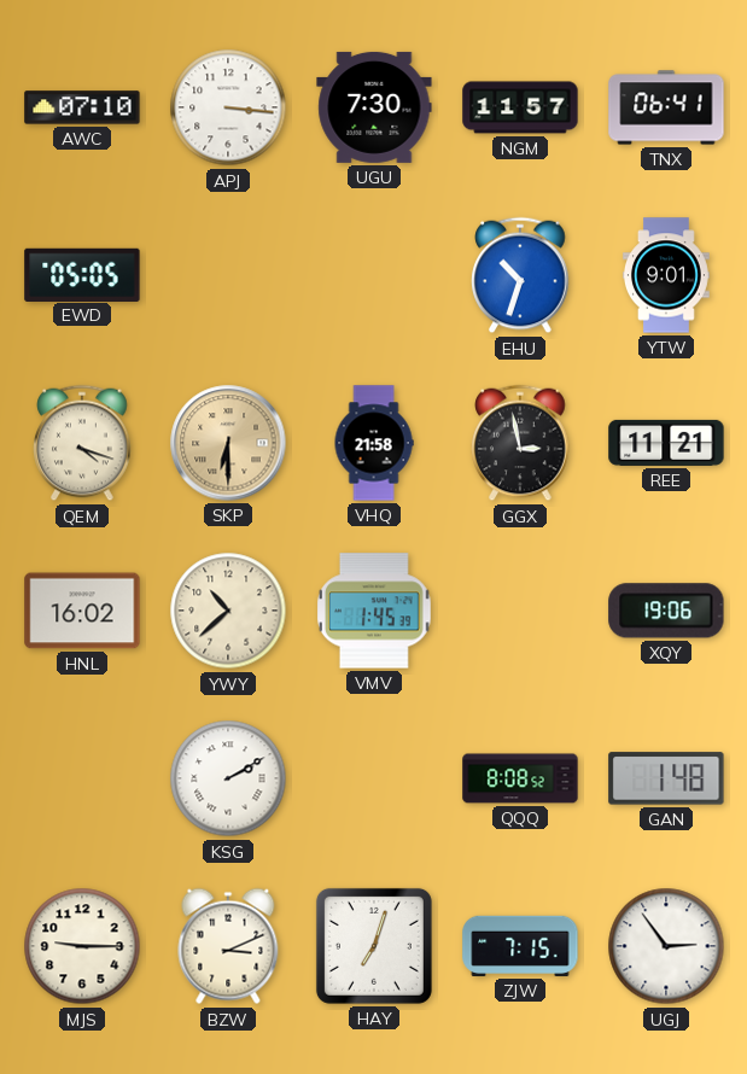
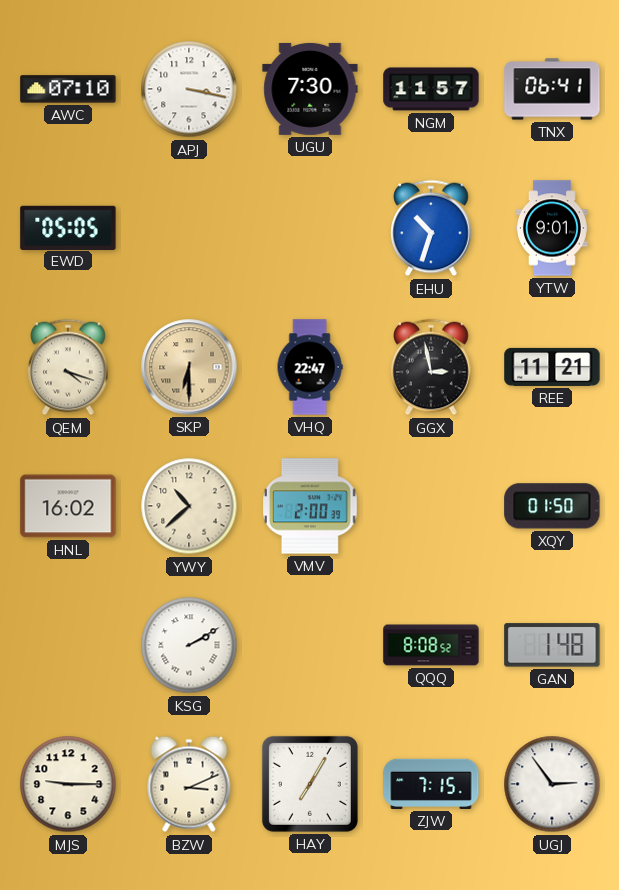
APJ: 3:16 -> 3:17 (189, 89)
VHQ: 21:58 -> 22:47 (310, 367)
VMV: 1:45 -> 2:00 (311, 506)
XQY: 19:06 -> 01:50 (552, 506)
HAY: 7:03 -> 7:05 (310, 784)
